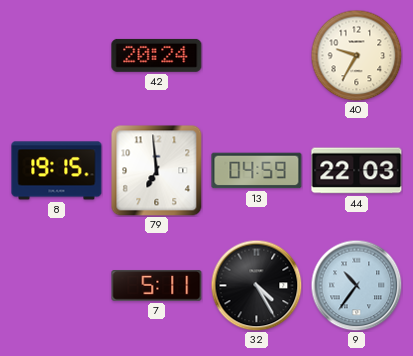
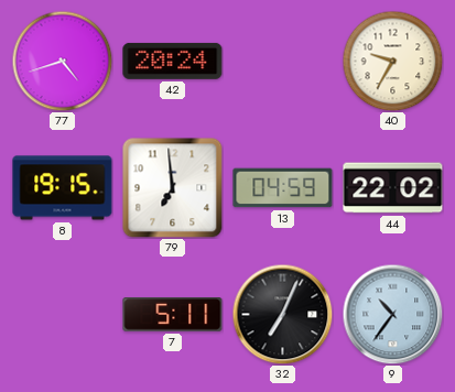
77: none -> 4:42 (62, 61)
44: 22:03 -> 22:02 (393, 188)
32: 4:25 -> 7:04 (282, 314)
